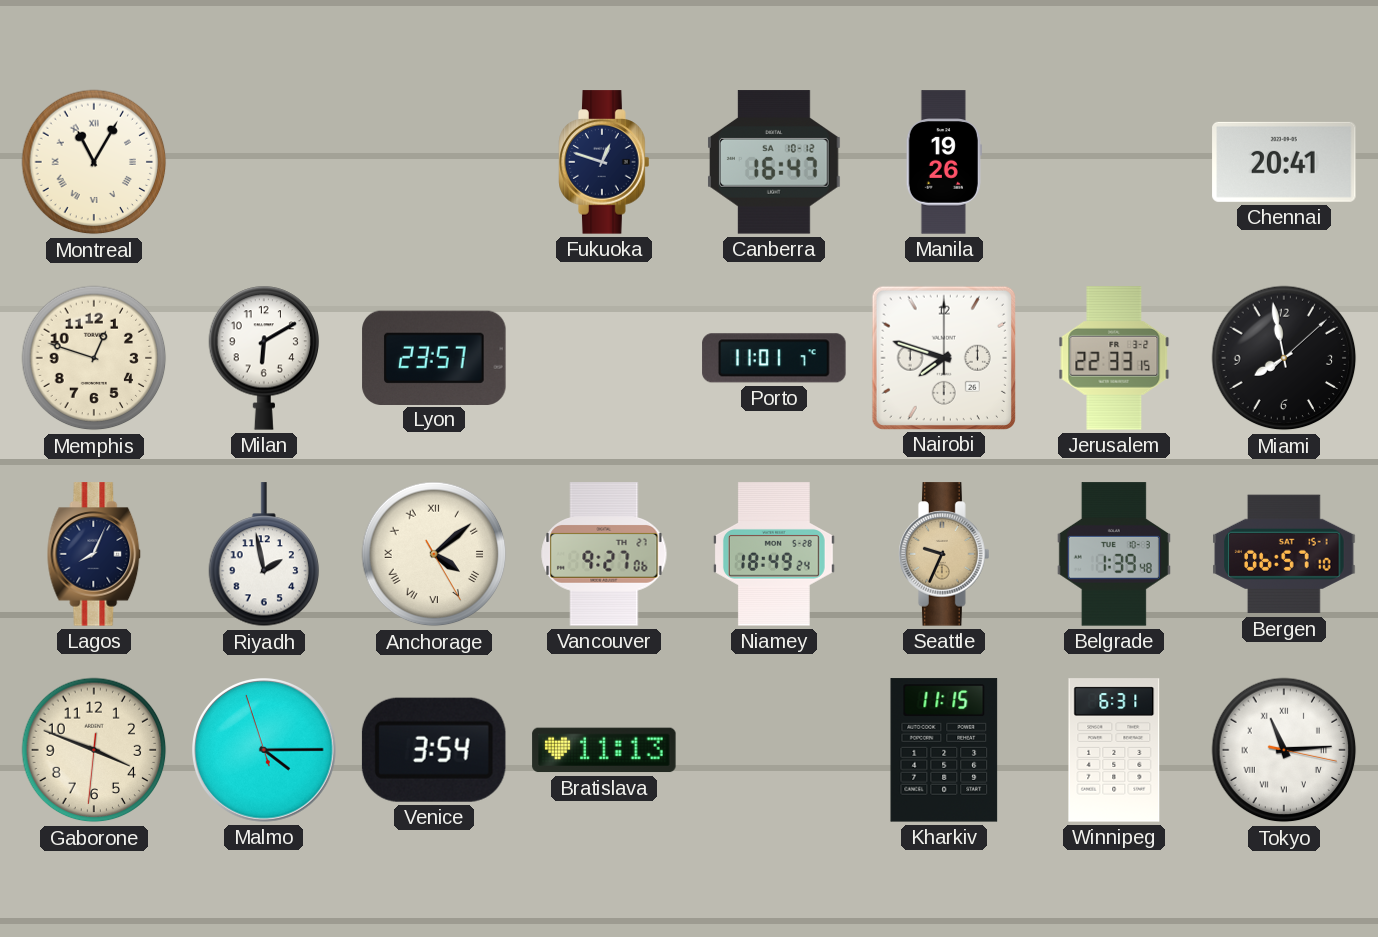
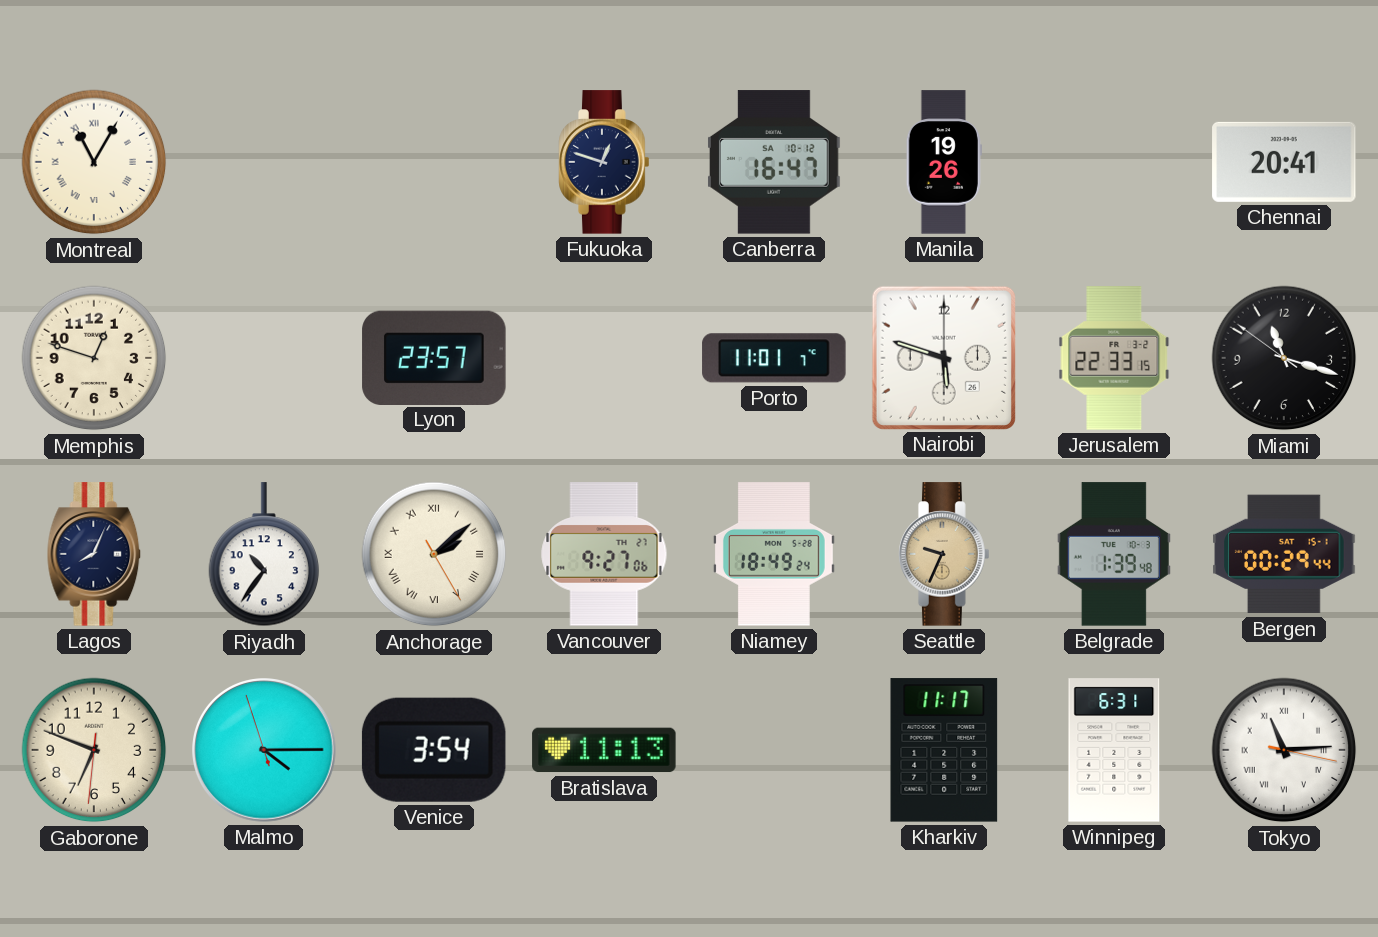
Milan: 6:10 -> none (264, 358)
Nairobi: 7:48 -> 5:48 (943, 357)
Miami: 7:58 -> 11:17 (1284, 358)
Riyadh: 1:58 -> 10:36 (264, 555)
Anchorage: 4:08 -> 2:08 (434, 554)
Bergen: 06:57 -> 00:29 (1284, 554)
Gaborone: 3:48 -> 6:48 (94, 750)
Kharkiv: 11:15 -> 11:17 (944, 750)
